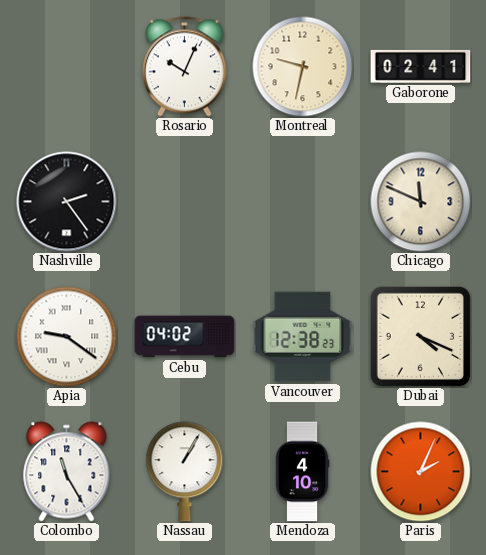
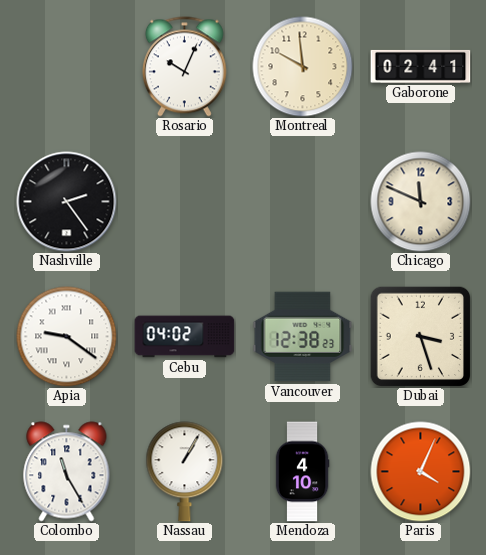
Montreal: 9:32 -> 9:59 (303, 67)
Dubai: 4:19 -> 3:27 (420, 336)
Paris: 2:04 -> 4:04 (421, 472)
